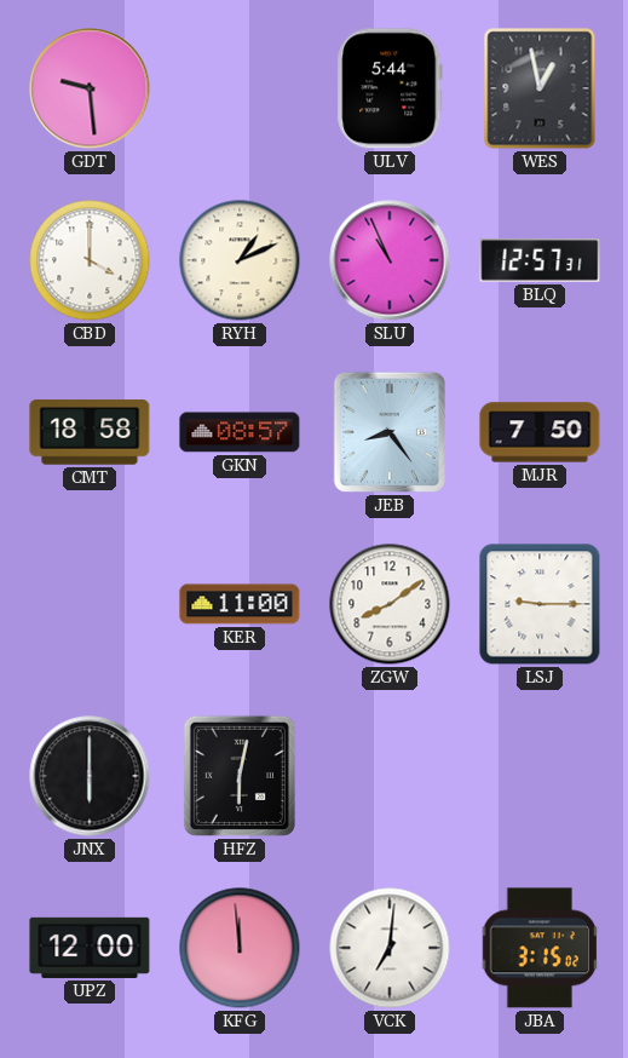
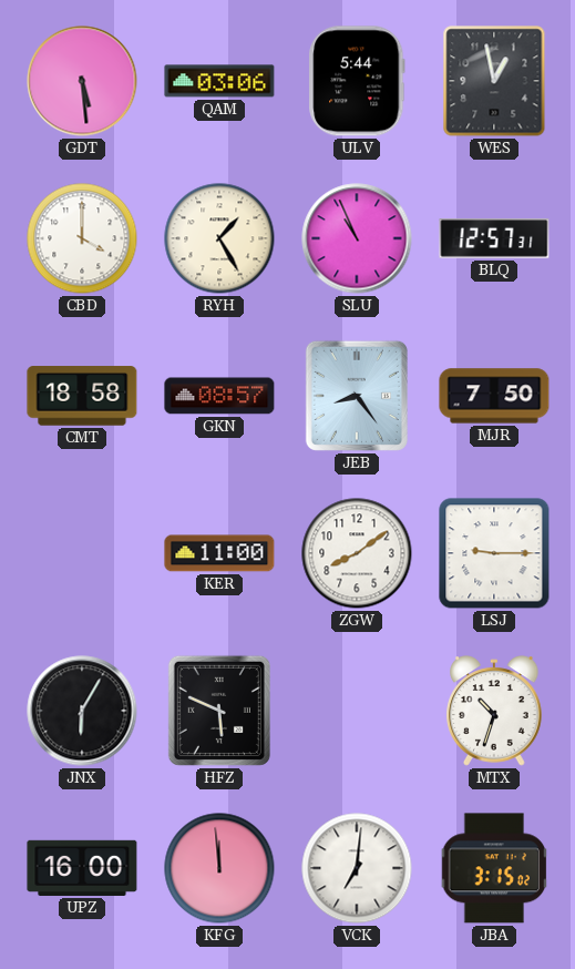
GDT: 9:29 -> 5:29 (82, 81)
QAM: none -> 03:06 (219, 81)
RYH: 1:11 -> 1:25 (219, 238)
JNX: 6:00 -> 6:05 (82, 711)
HFZ: 6:02 -> 5:49 (219, 711)
MTX: none -> 10:33 (494, 711)
UPZ: 12:00 -> 16:00 (82, 868)
